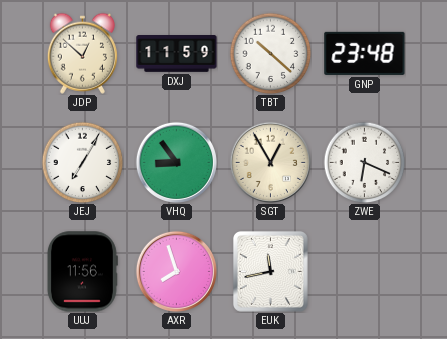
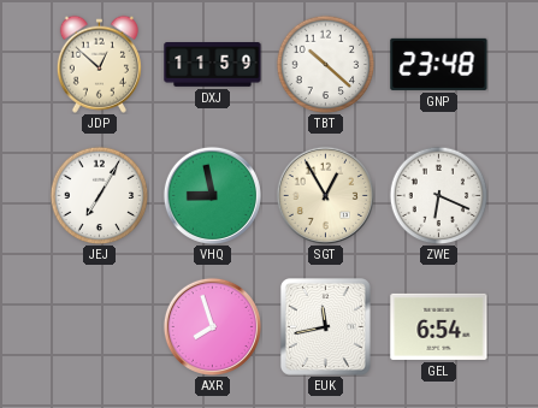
VHQ: 8:54 -> 8:58 (212, 195)
UUJ: 11:56 -> none (82, 272)
GEL: none -> 6:54 (439, 326)
